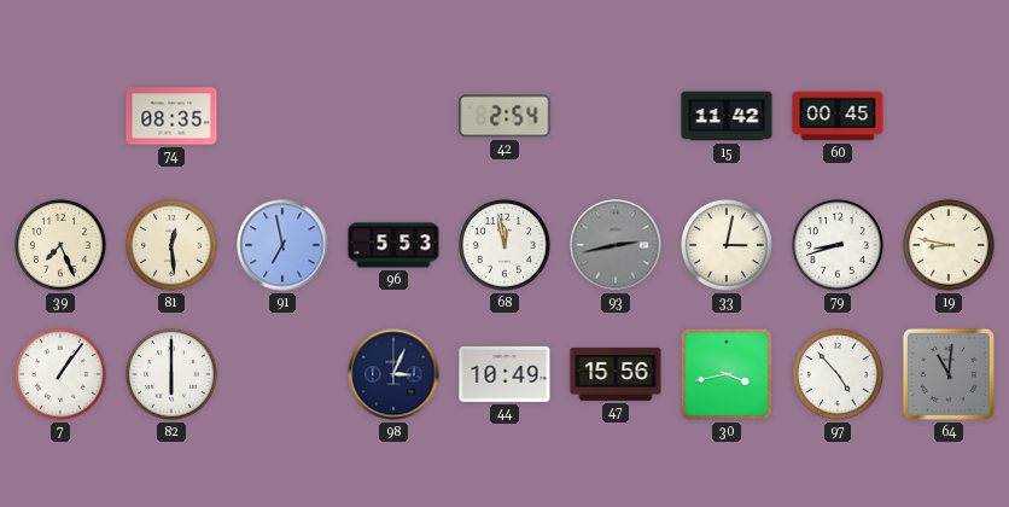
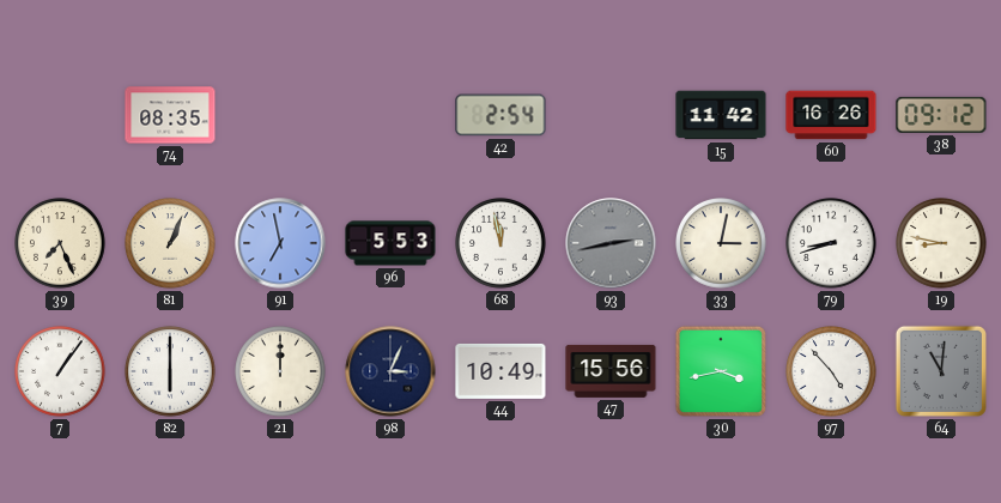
60: 00:45 -> 16:26 (831, 115)
38: none -> 09:12 (941, 115)
81: 12:29 -> 1:04 (170, 243)
21: none -> 12:00 (280, 371)
